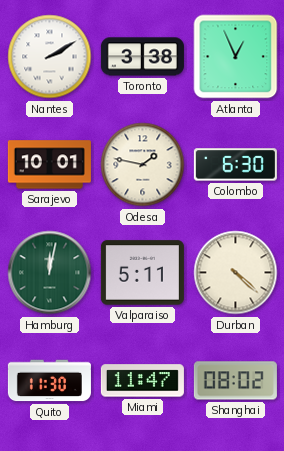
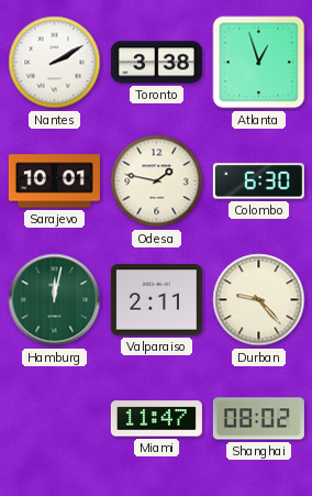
Atlanta: 12:56 -> 12:57 (259, 63)
Valparaiso: 5:11 -> 2:11 (156, 300)
Durban: 4:22 -> 9:23 (259, 300)
Quito: 11:30 -> none (49, 381)
